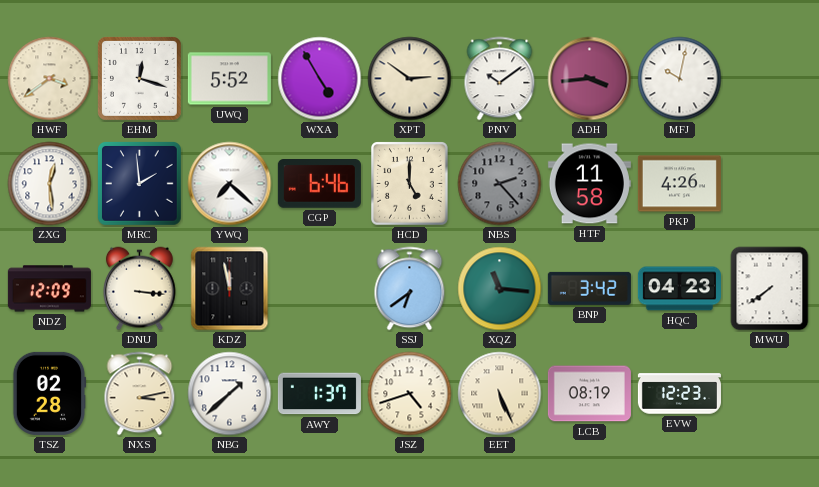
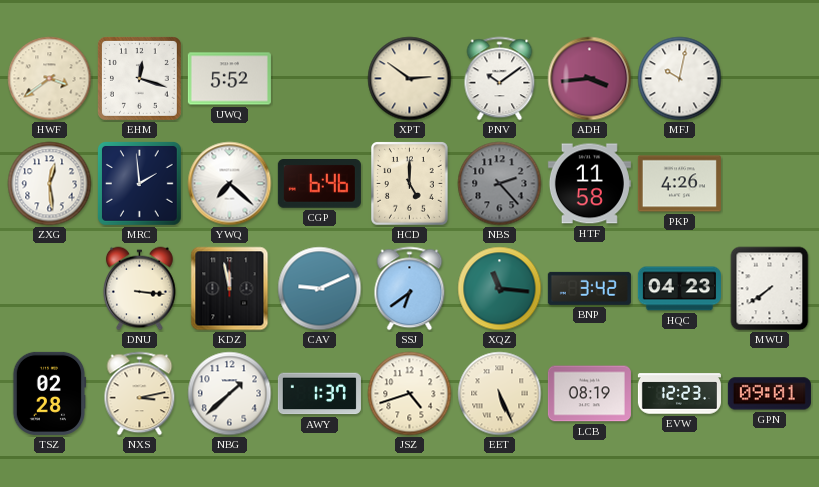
WXA: 4:55 -> none (320, 79)
NDZ: 12:09 -> none (49, 289)
CAV: none -> 9:11 (320, 289)
GPN: none -> 09:01 (769, 394)
